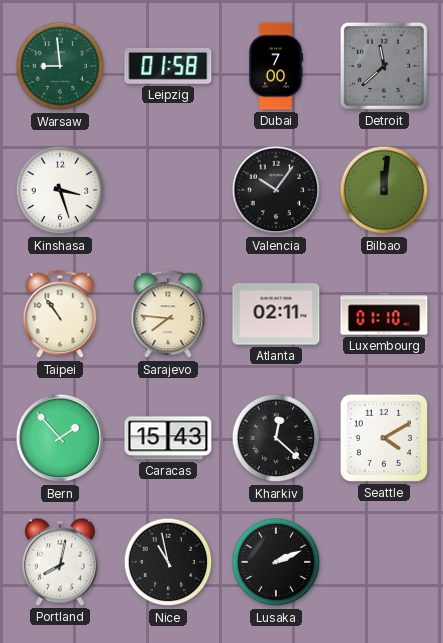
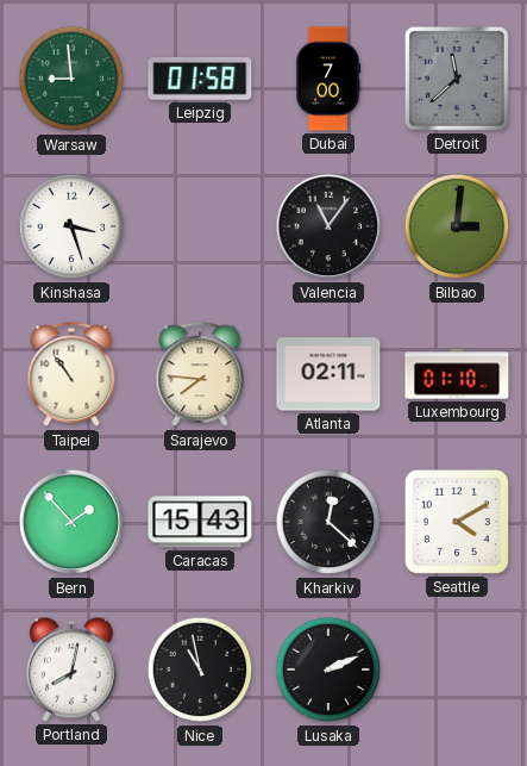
Valencia: 10:06 -> 11:06 (328, 226)
Bilbao: 12:01 -> 3:01 (457, 226)
